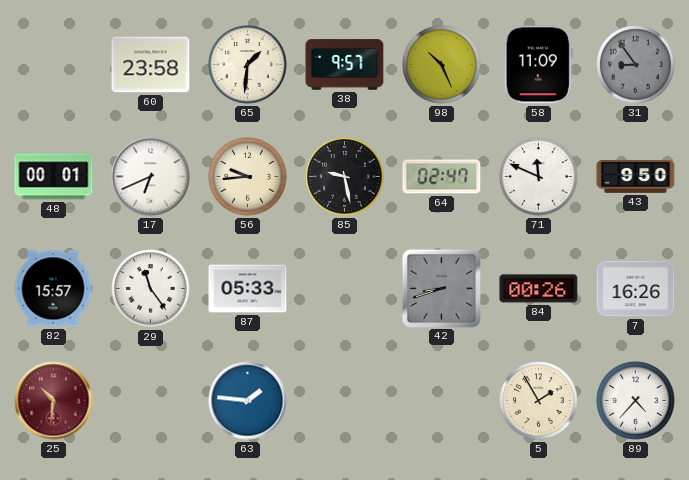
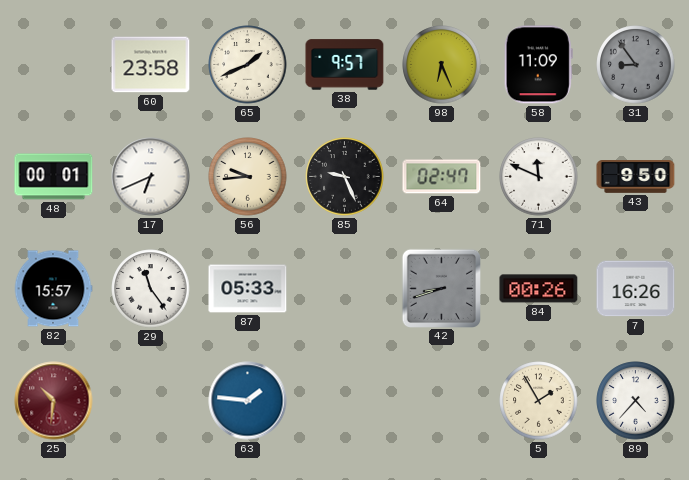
65: 1:31 -> 1:41 (248, 65)
98: 10:26 -> 6:26 (442, 65)
85: 9:28 -> 9:26 (345, 177)
